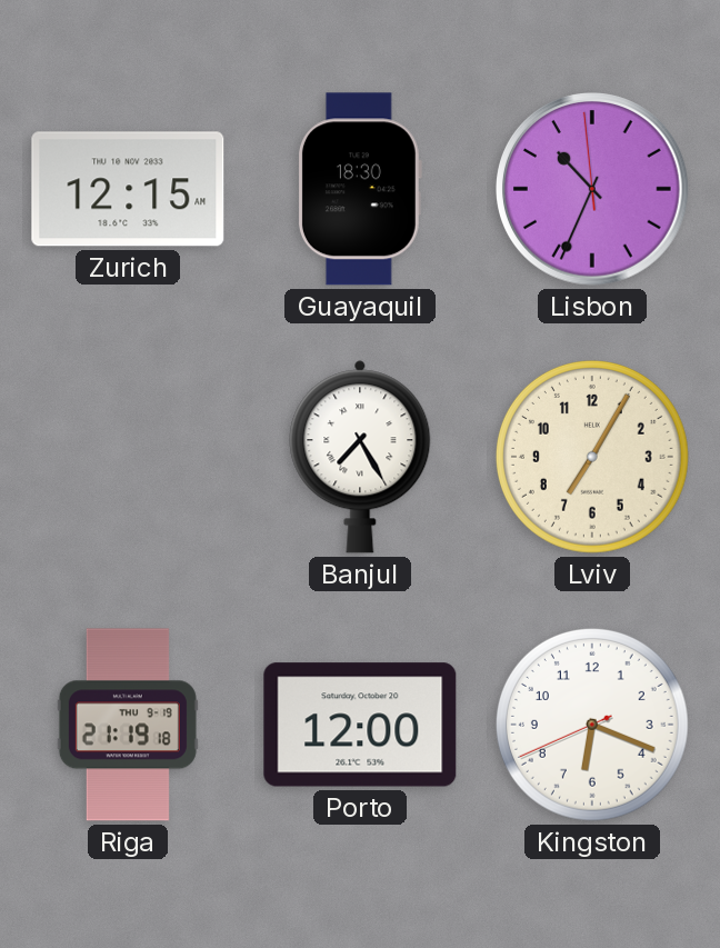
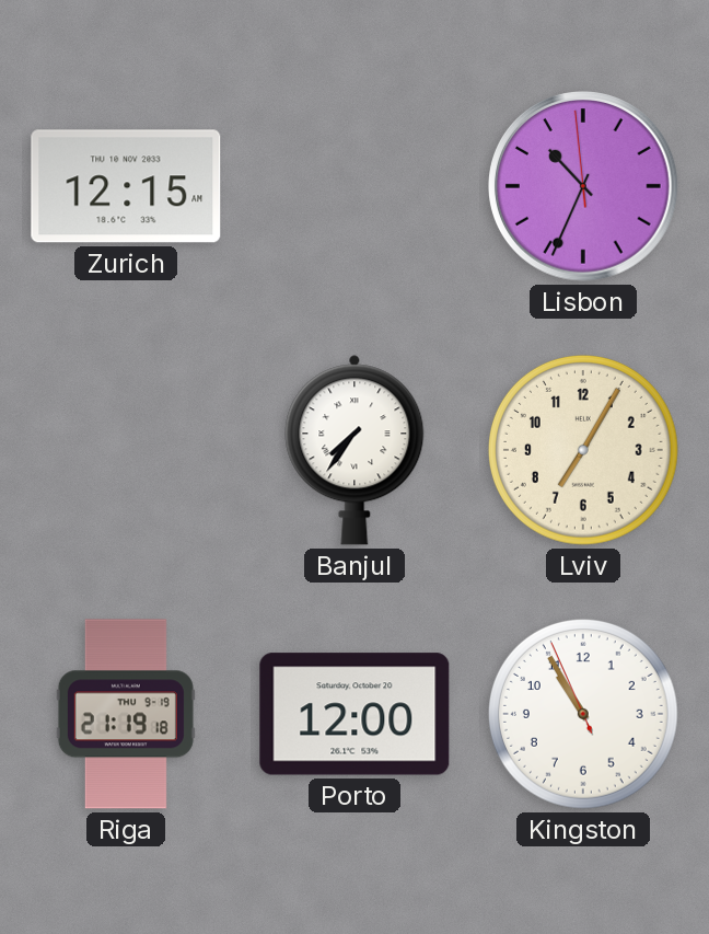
Guayaquil: 18:30 -> none (359, 189)
Banjul: 7:25 -> 7:36 (354, 450)
Kingston: 6:18 -> 10:54 (583, 714)
